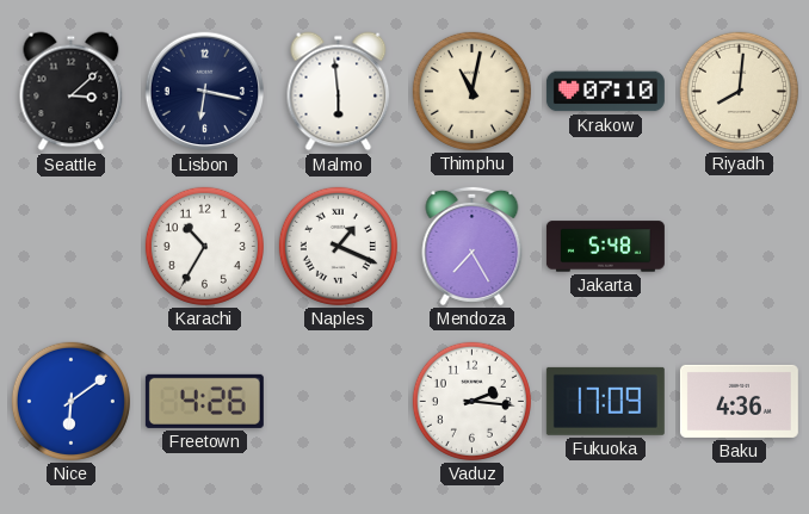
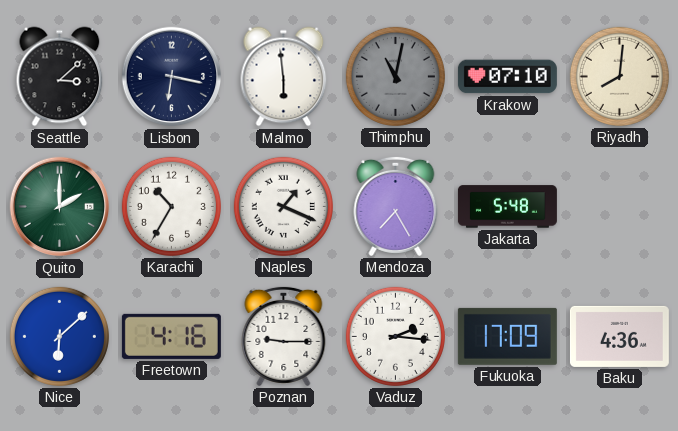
Thimphu dial: cream -> grey (395, 76)
Quito: none -> 2:00 (60, 207)
Nice: 6:09 -> 6:08 (59, 336)
Freetown: 4:26 -> 4:16 (171, 336)
Poznan: none -> 9:15 (284, 336)
